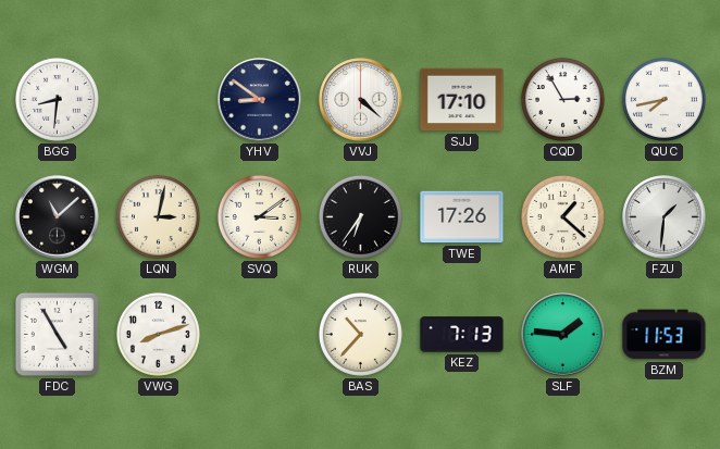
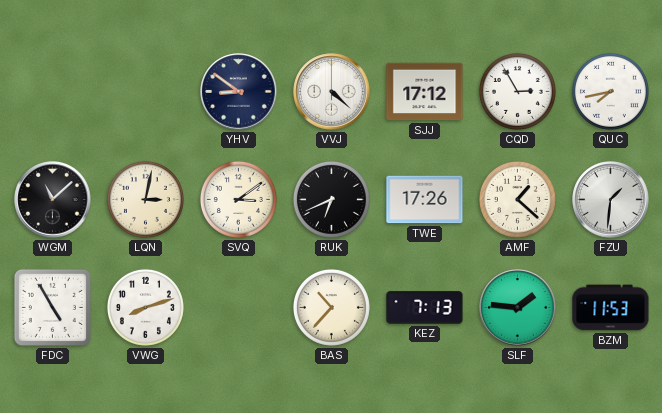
BGG: 8:31 -> none (57, 99)
SJJ: 17:10 -> 17:12 (425, 92)
RUK: 6:36 -> 6:41 (331, 199)
